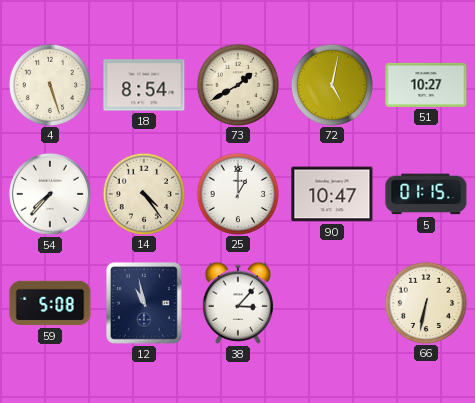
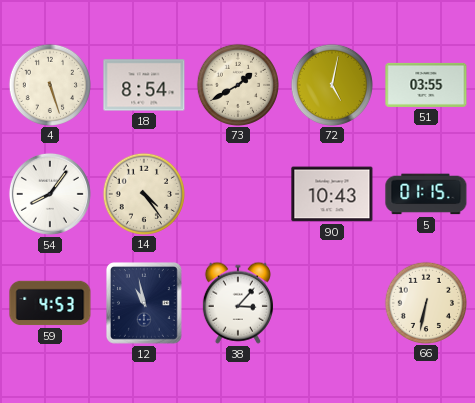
51: 10:27 -> 03:55 (426, 85)
54: 7:37 -> 8:06 (50, 194)
25: 1:00 -> none (237, 193)
90: 10:47 -> 10:43 (332, 194)
59: 5:08 -> 4:53 (50, 303)
